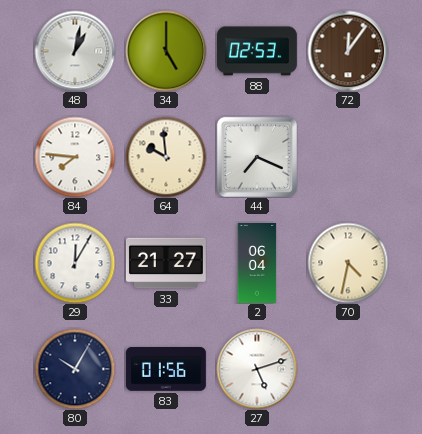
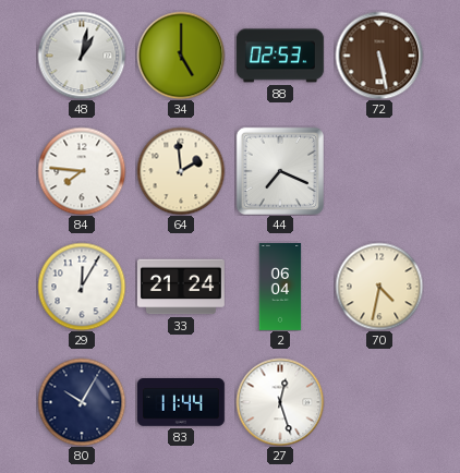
72: 12:06 -> 5:28 (379, 56)
64: 9:59 -> 1:59 (181, 171)
33: 21:27 -> 21:24 (181, 287)
83: 01:56 -> 11:44 (181, 403)
27: 5:12 -> 12:27 (280, 402)
